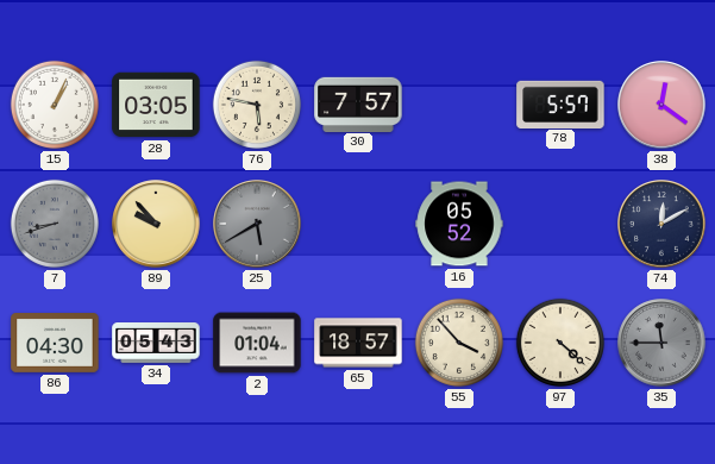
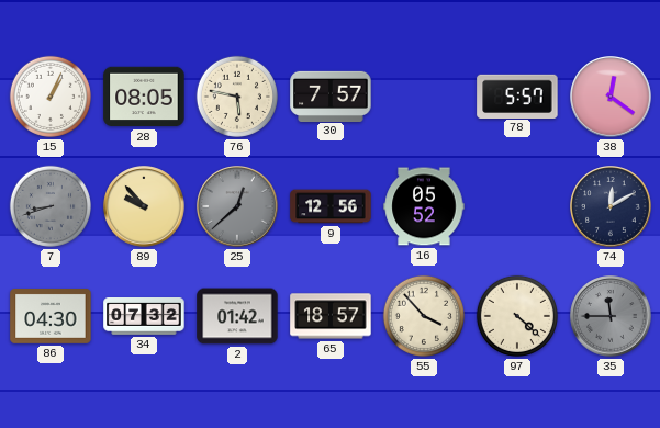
28: 03:05 -> 08:05 (144, 97)
25: 5:40 -> 12:38 (237, 206)
9: none -> 12:56 (331, 206)
34: 05:43 -> 07:32 (144, 317)
2: 01:04 -> 01:42 (237, 316)
